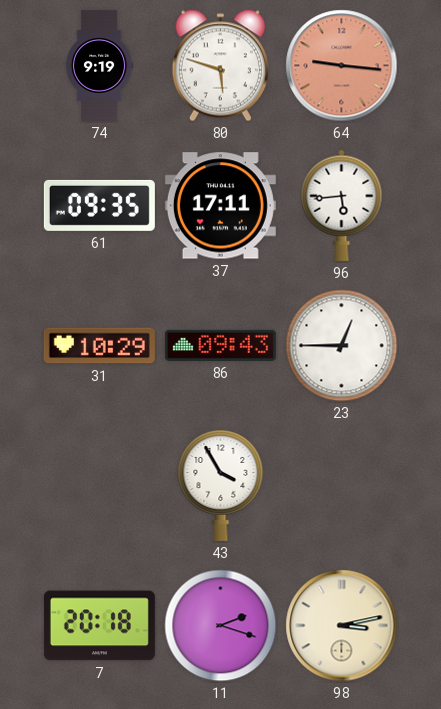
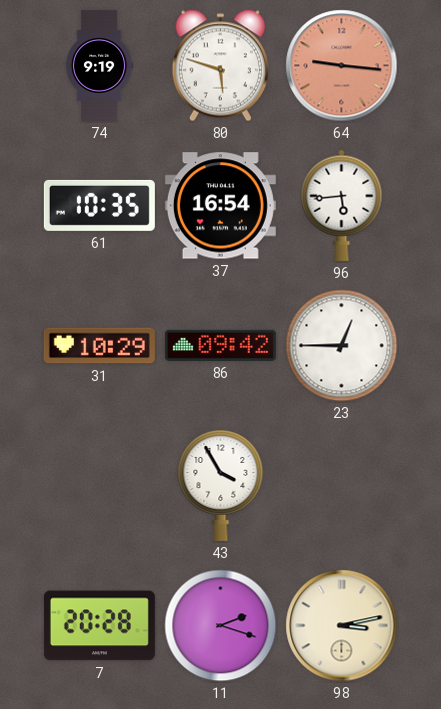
61: 09:35 -> 10:35 (99, 205)
37: 17:11 -> 16:54 (220, 206)
86: 09:43 -> 09:42 (220, 345)
7: 20:18 -> 20:28 (99, 626)
